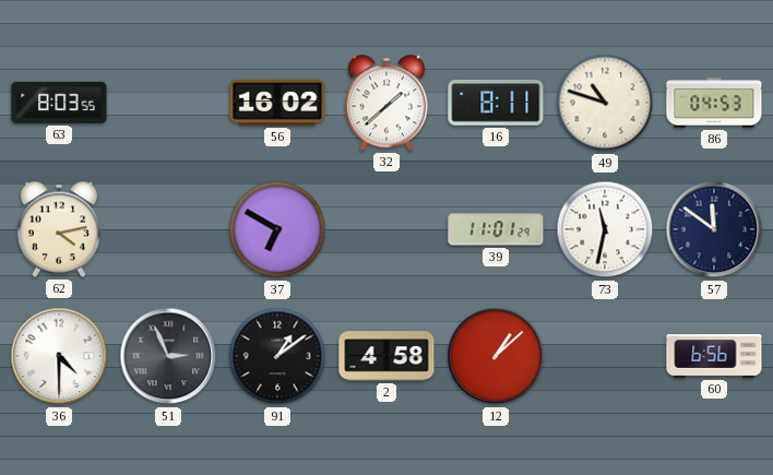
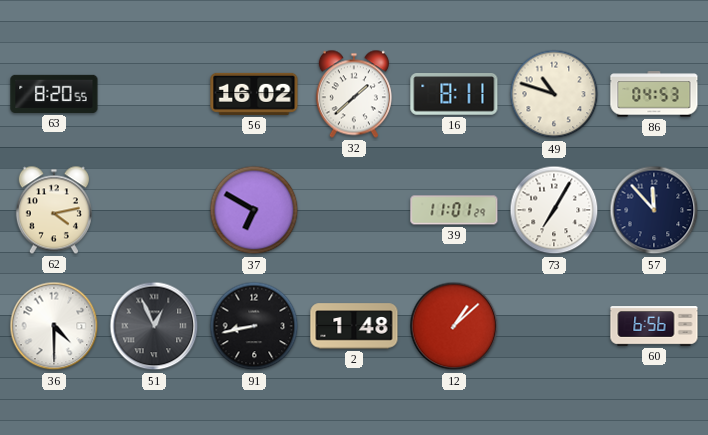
63: 8:03 -> 8:20 (54, 94)
73: 11:32 -> 7:05 (554, 210)
57: 11:51 -> 11:53 (654, 210)
51: 2:56 -> 12:56 (154, 326)
91: 1:09 -> 8:43 (254, 326)
2: 4:58 -> 1:48 (354, 326)
